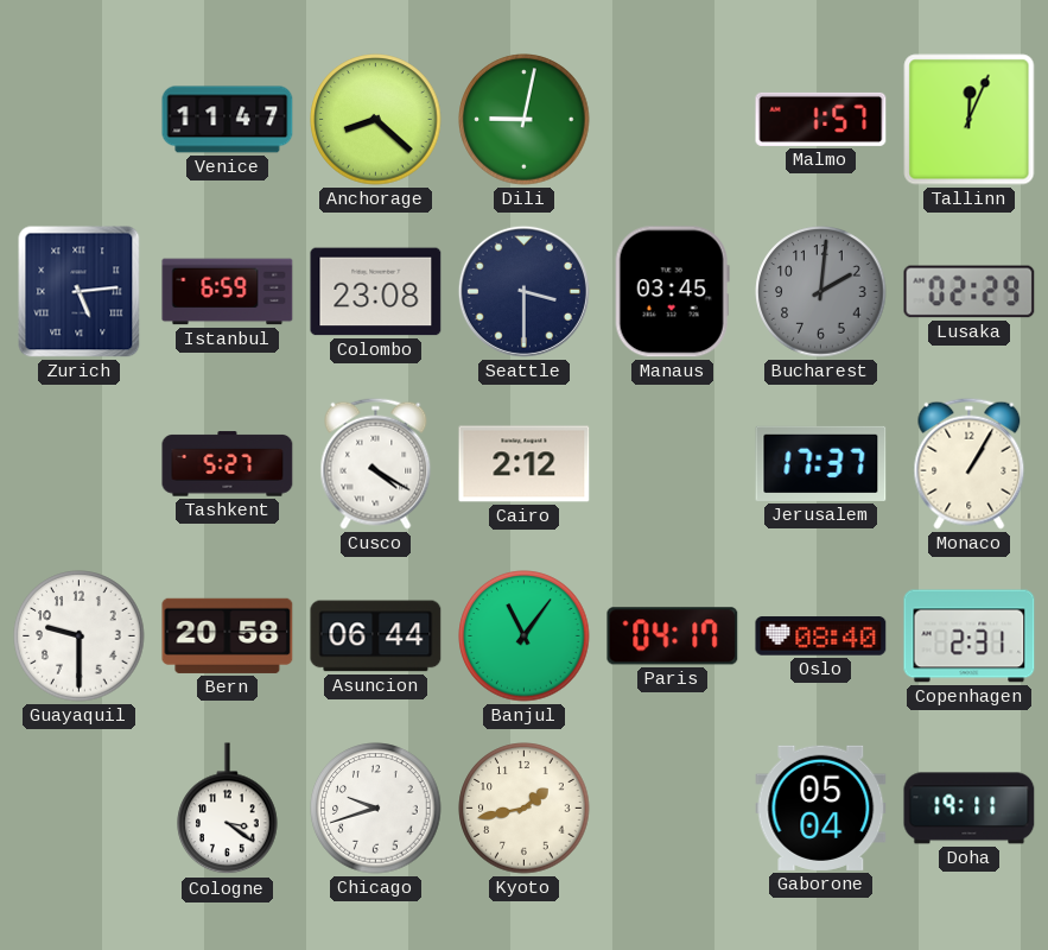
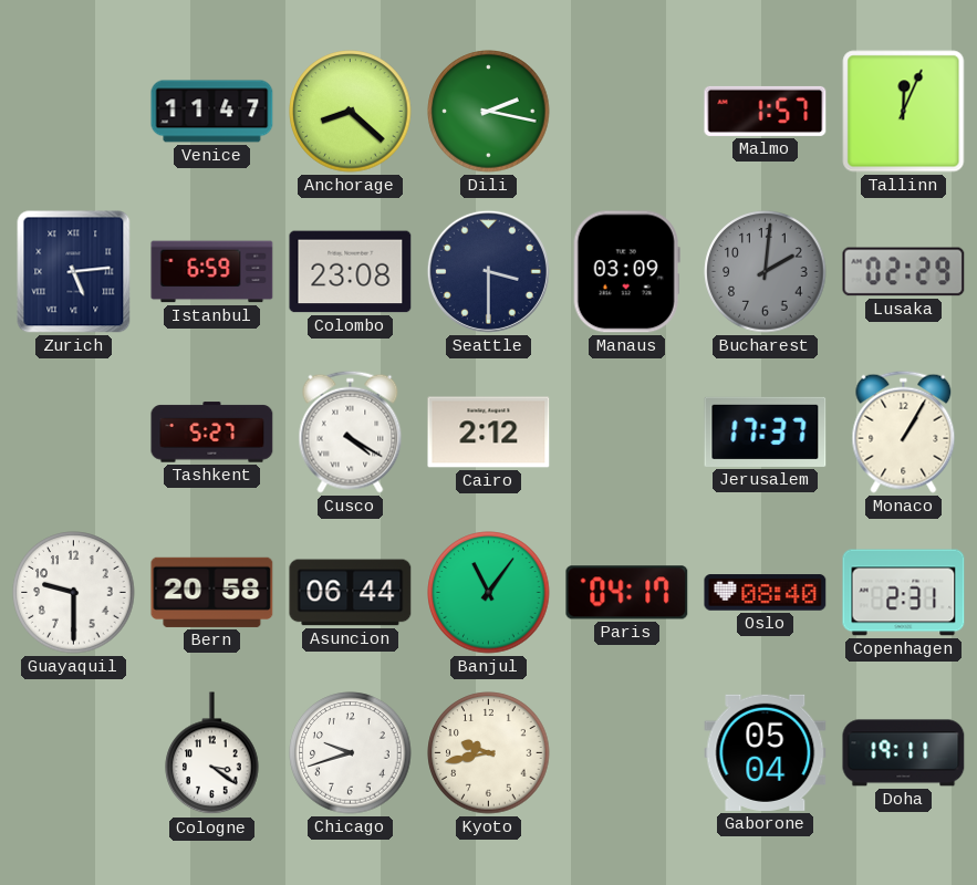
Dili: 9:02 -> 2:17 (489, 112)
Manaus: 03:45 -> 03:09 (626, 272)
Kyoto: 1:43 -> 9:43 (489, 753)
